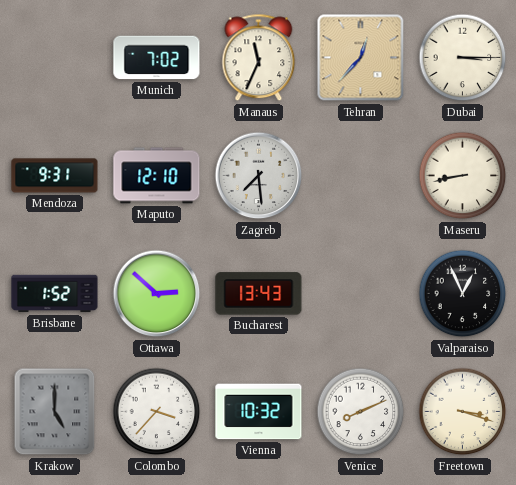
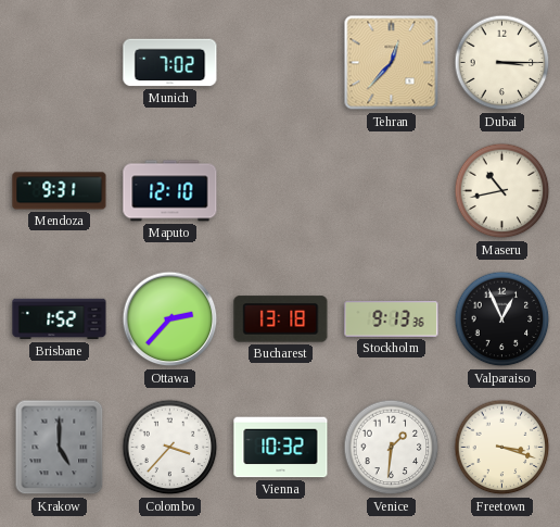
Manaus: 11:34 -> none (259, 58)
Zagreb: 7:29 -> none (259, 176)
Maseru: 8:43 -> 10:43 (502, 191)
Ottawa: 2:52 -> 2:37 (170, 319)
Bucharest: 13:43 -> 13:18 (281, 319)
Stockholm: none -> 9:13 (392, 319)
Venice: 8:11 -> 1:31 (392, 448)
